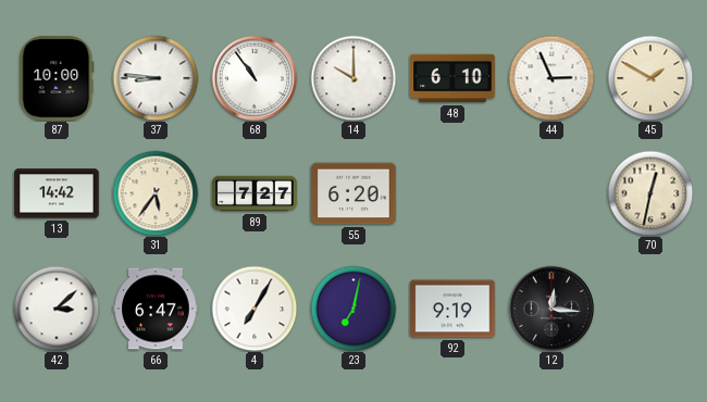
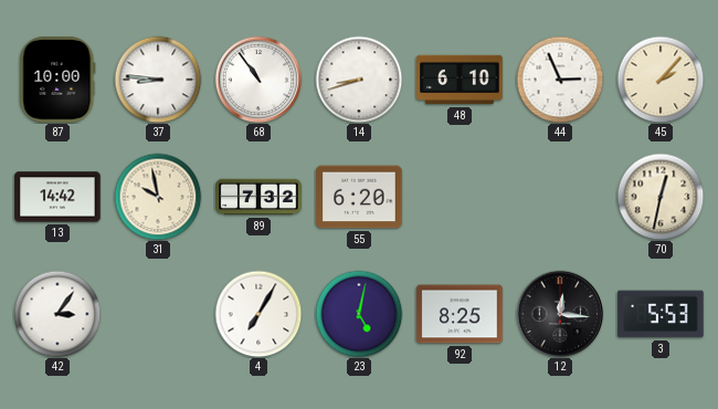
14: 10:00 -> 8:42 (359, 80)
45: 1:50 -> 2:07 (661, 80)
31: 5:36 -> 9:58 (158, 197)
89: 7:27 -> 7:32 (258, 197)
42: 3:08 -> 3:06 (57, 314)
66: 6:47 -> none (156, 309)
23: 7:02 -> 5:02 (359, 314)
92: 9:19 -> 8:25 (460, 314)
3: none -> 5:53 (661, 314)
